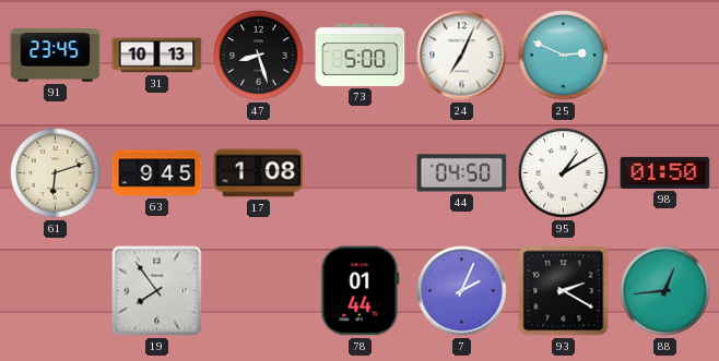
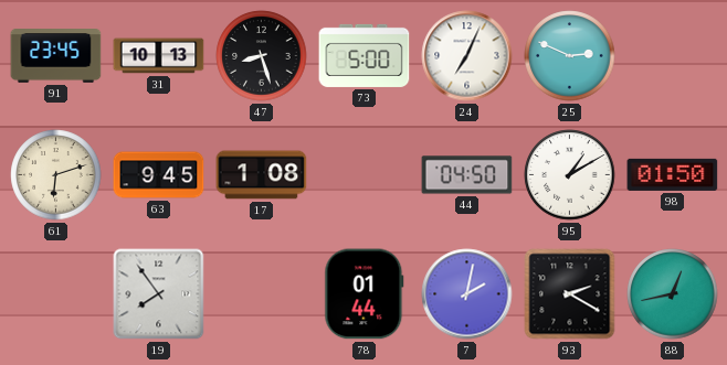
7: 2:04 -> 2:02 (467, 294)
88: 12:44 -> 12:43 (673, 294)
